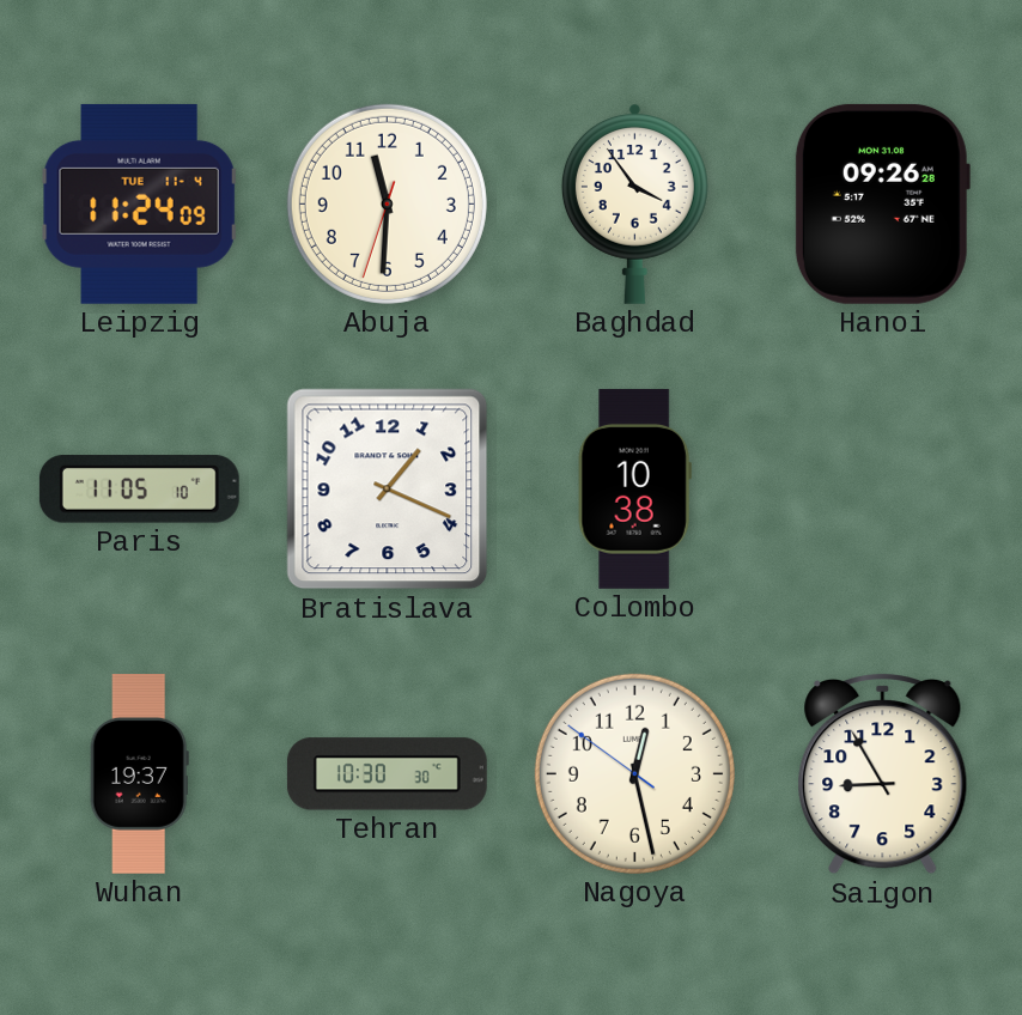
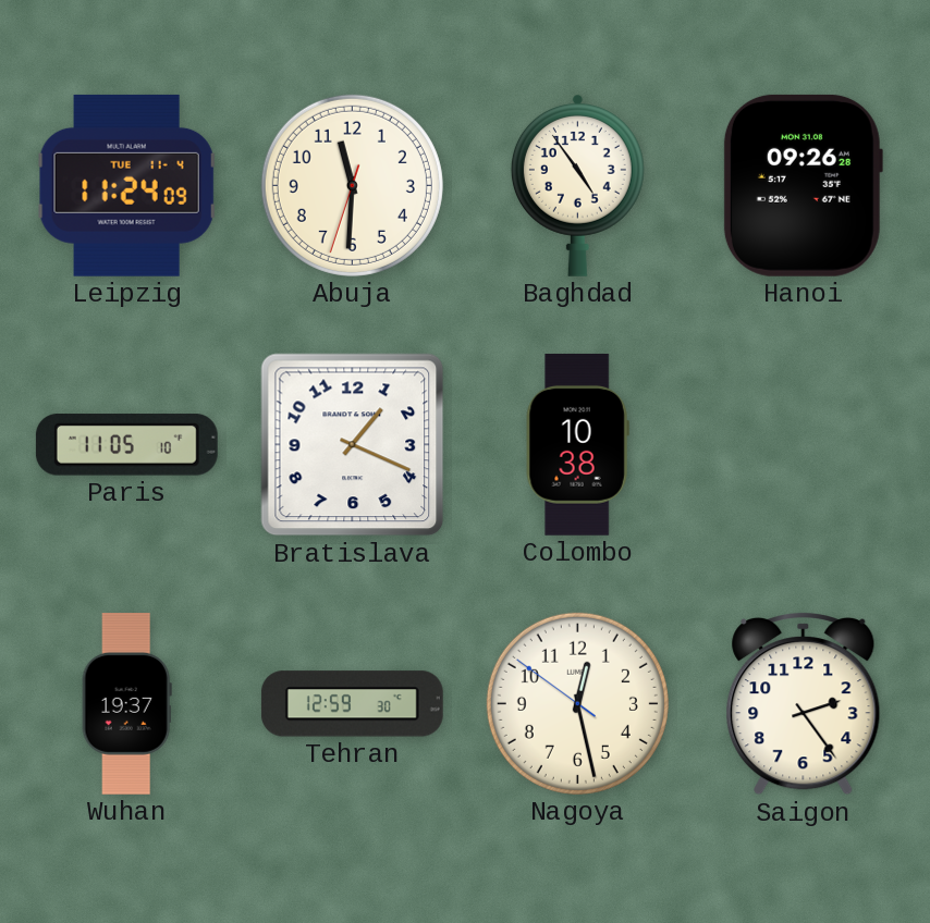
Baghdad: 3:54 -> 4:54 (577, 185)
Tehran: 10:30 -> 12:59 (352, 704)
Saigon: 8:55 -> 2:24 (804, 704)
